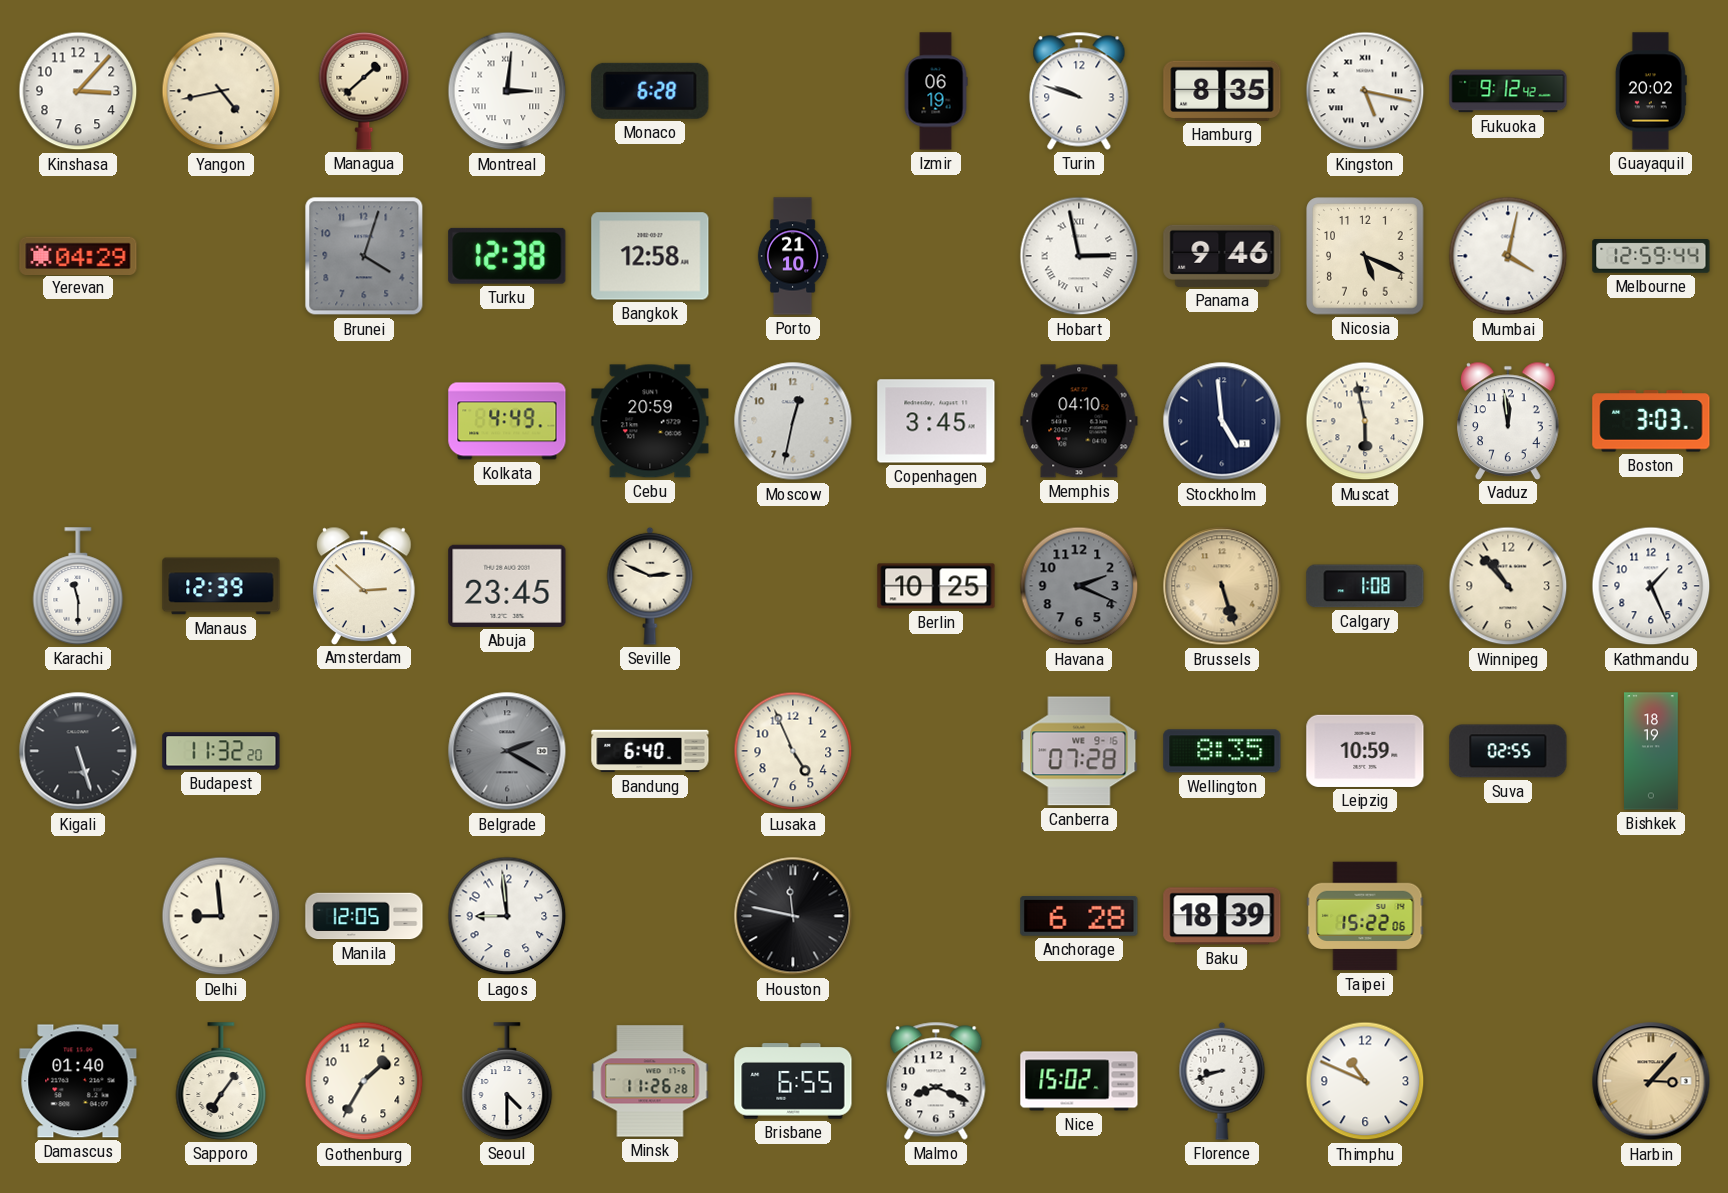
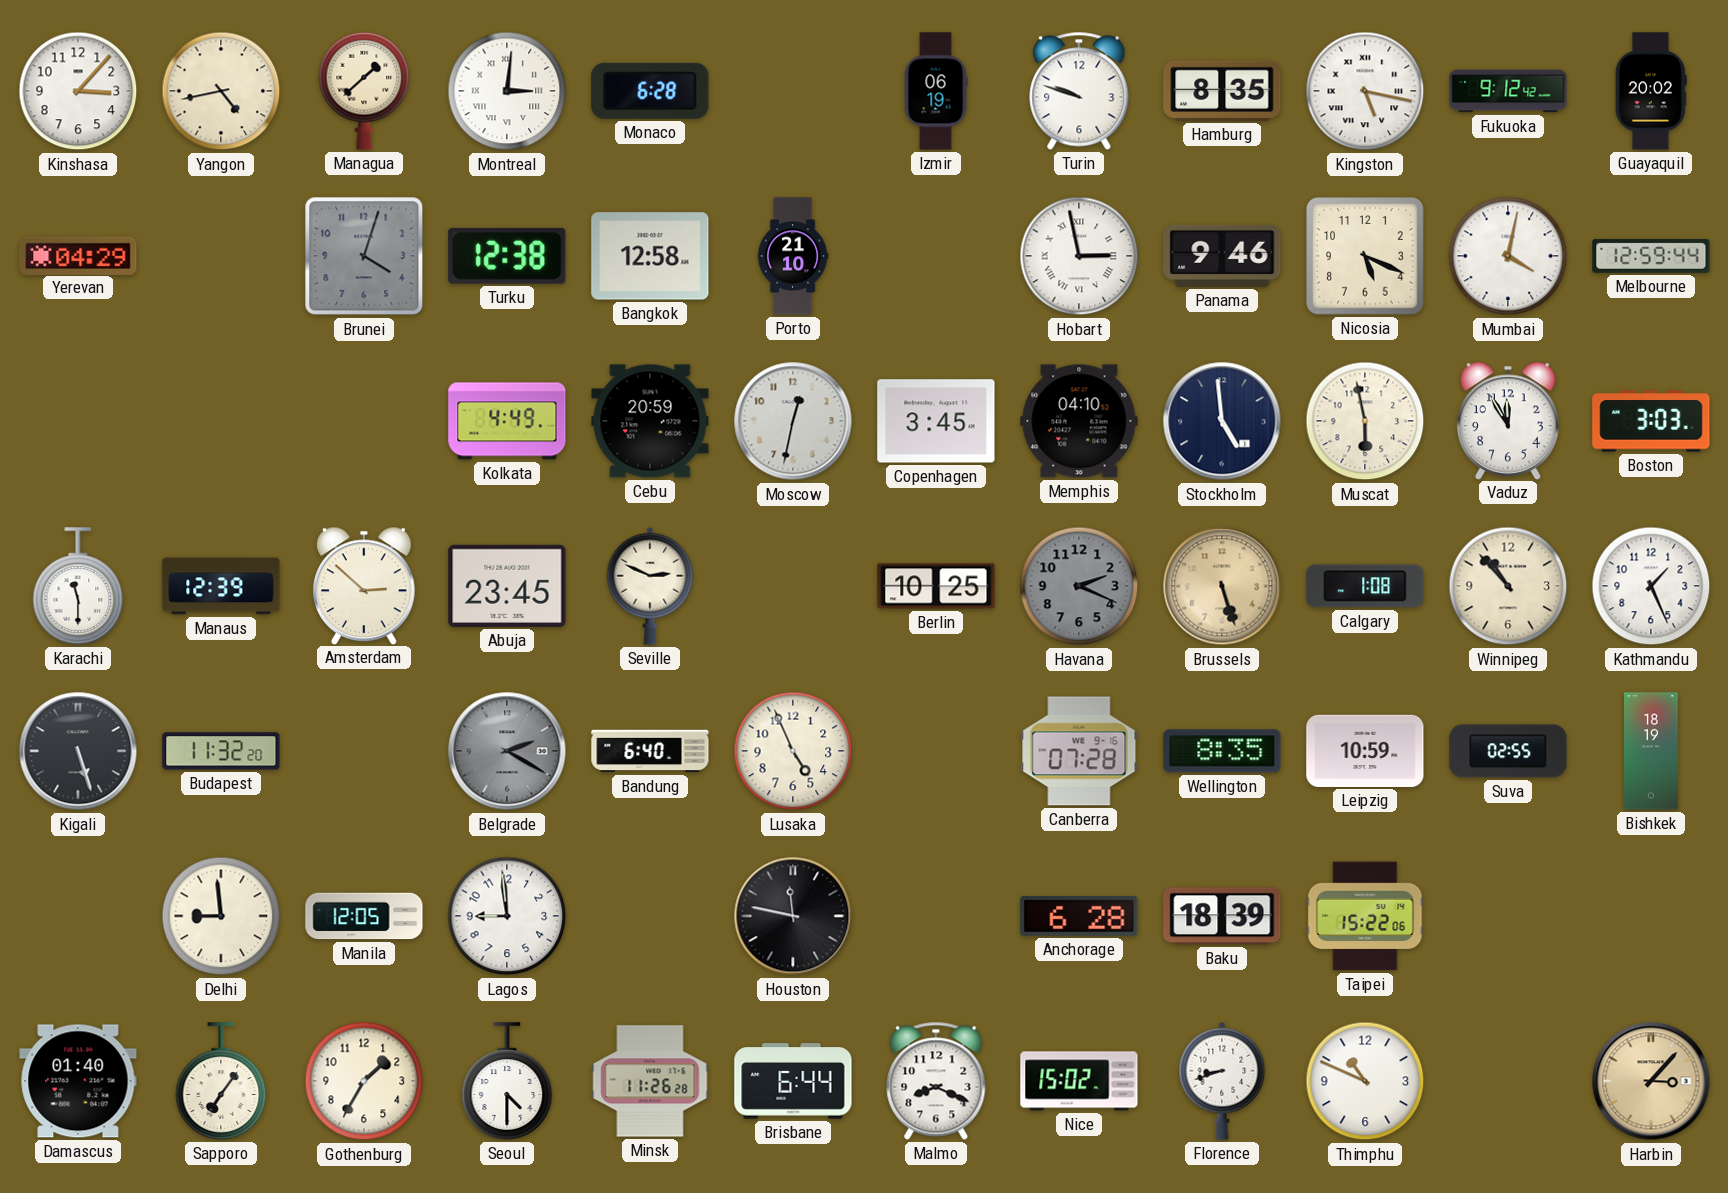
Vaduz: 11:59 -> 11:55 (1509, 420)
Brisbane: 6:55 -> 6:44 (793, 1081)
